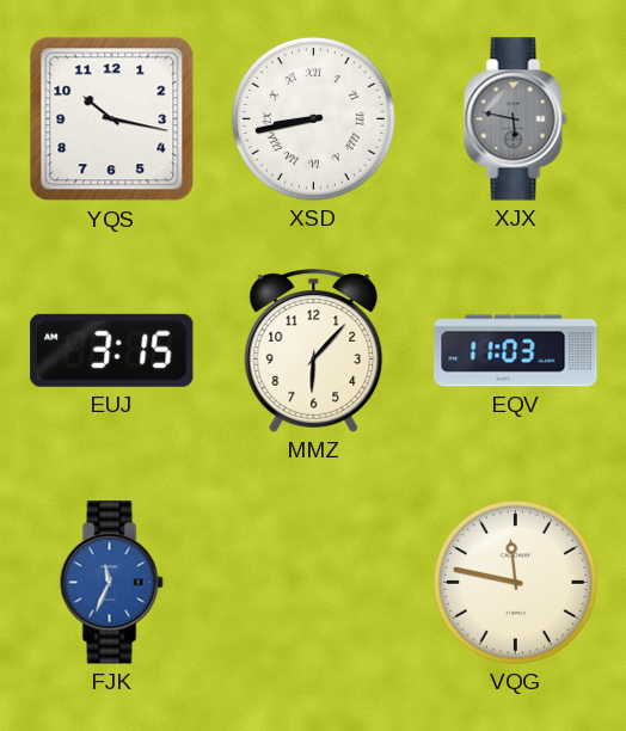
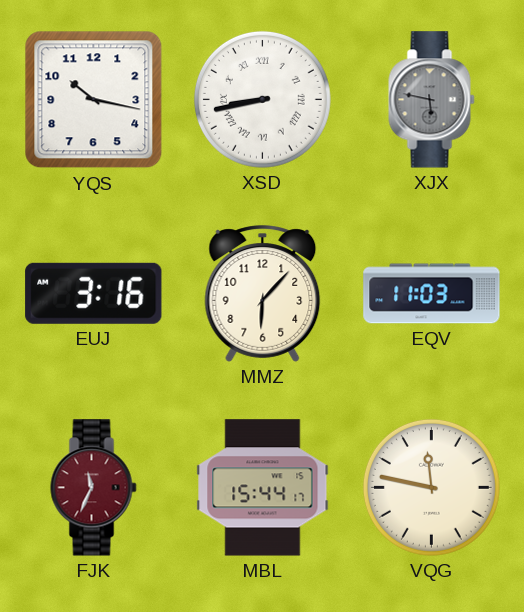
EUJ: 3:15 -> 3:16 (94, 293)
FJK dial: blue -> burgundy (94, 488)
MBL: none -> 15:44 (263, 488)
